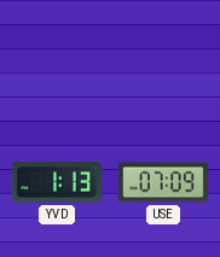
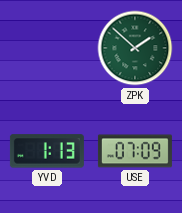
ZPK: none -> 1:52 (135, 48)
